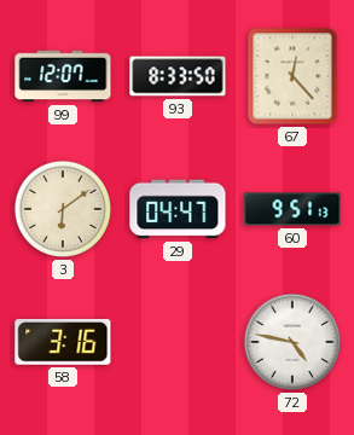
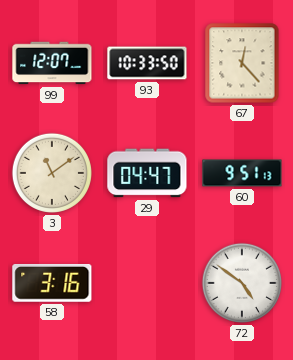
93: 8:33 -> 10:33 (147, 63)
3: 6:09 -> 11:09 (52, 173)
72: 4:47 -> 4:51 (242, 283)
